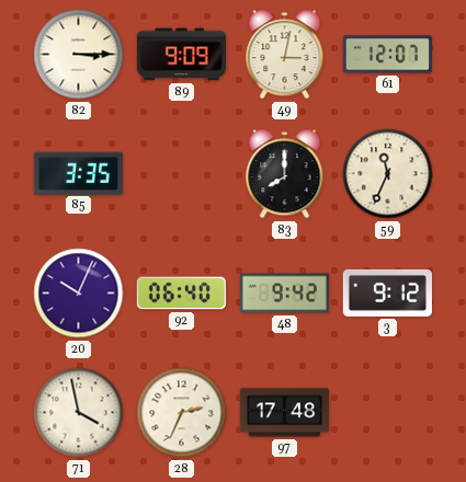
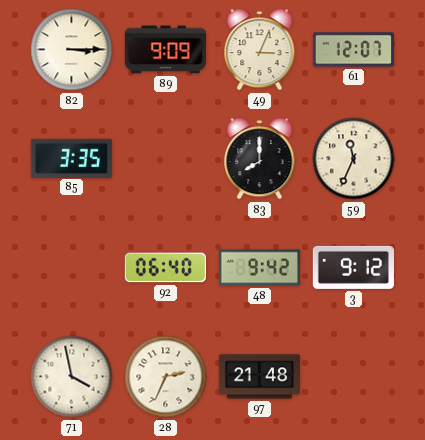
49: 3:02 -> 3:04 (260, 50)
20: 10:04 -> none (79, 294)
97: 17:48 -> 21:48 (259, 377)
